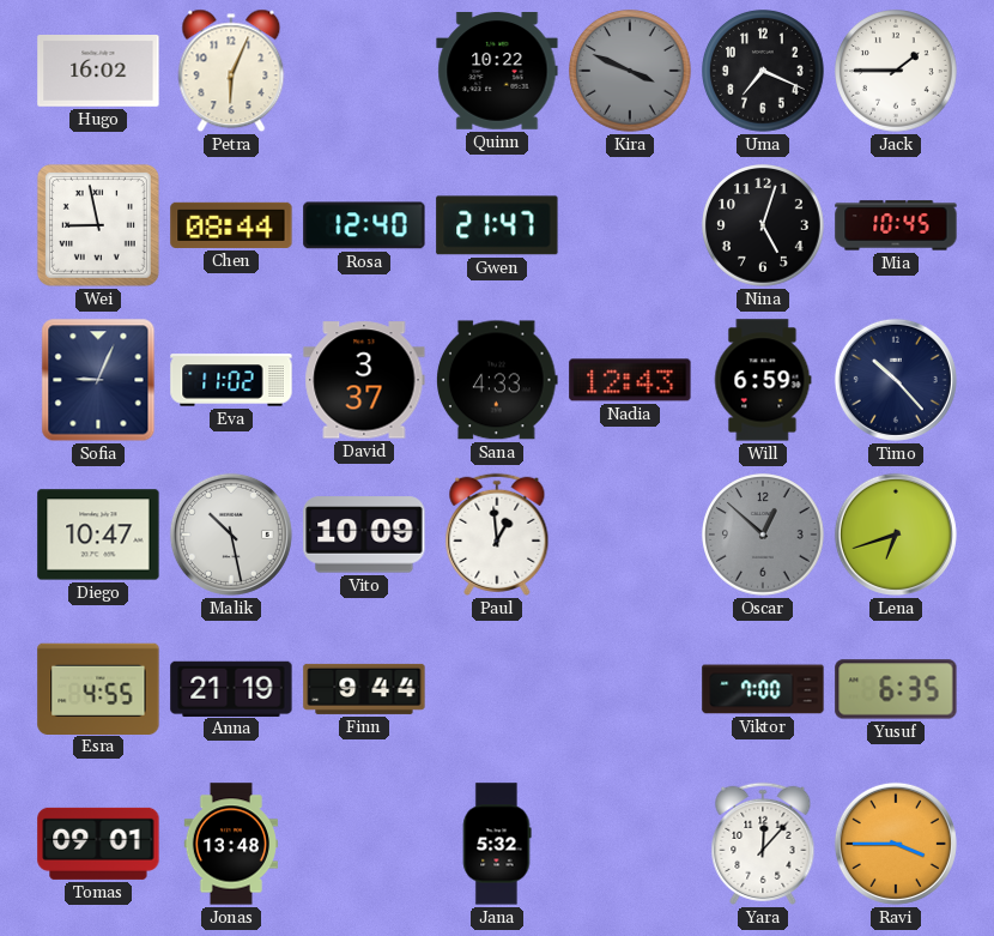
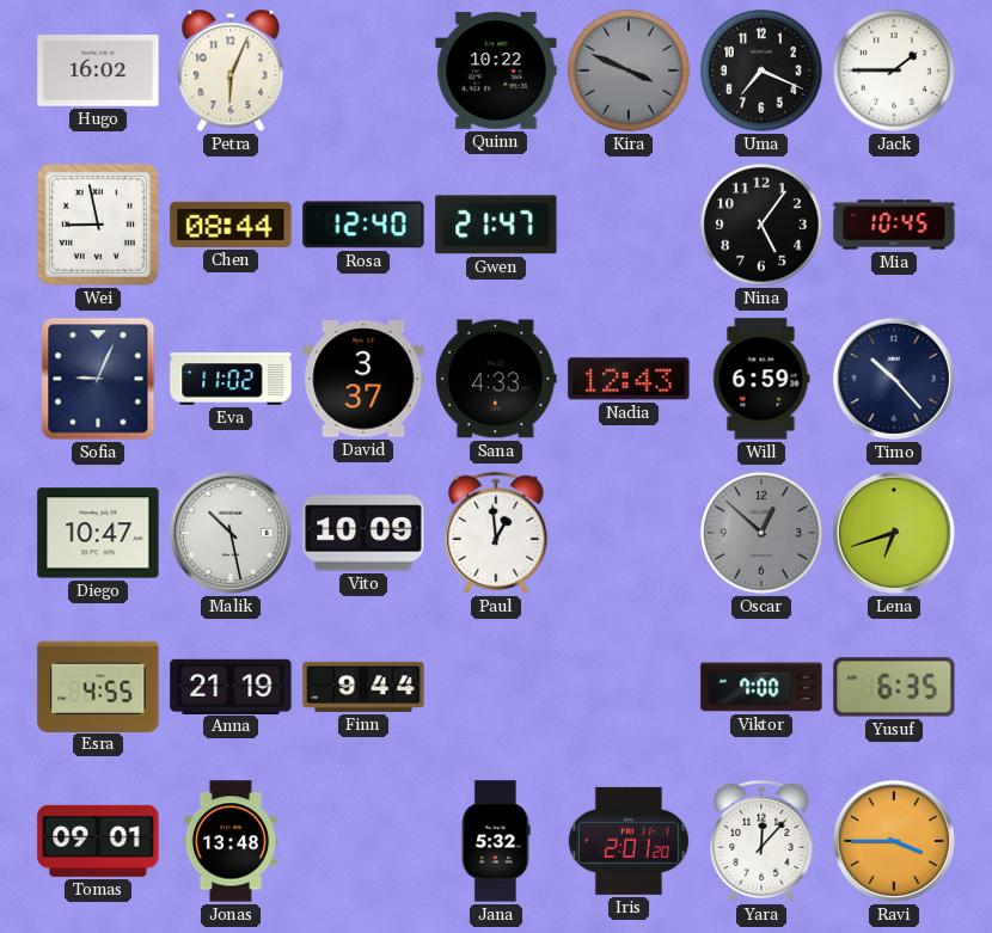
Nina: 5:03 -> 5:06 (761, 225)
Iris: none -> 2:01 (629, 841)
